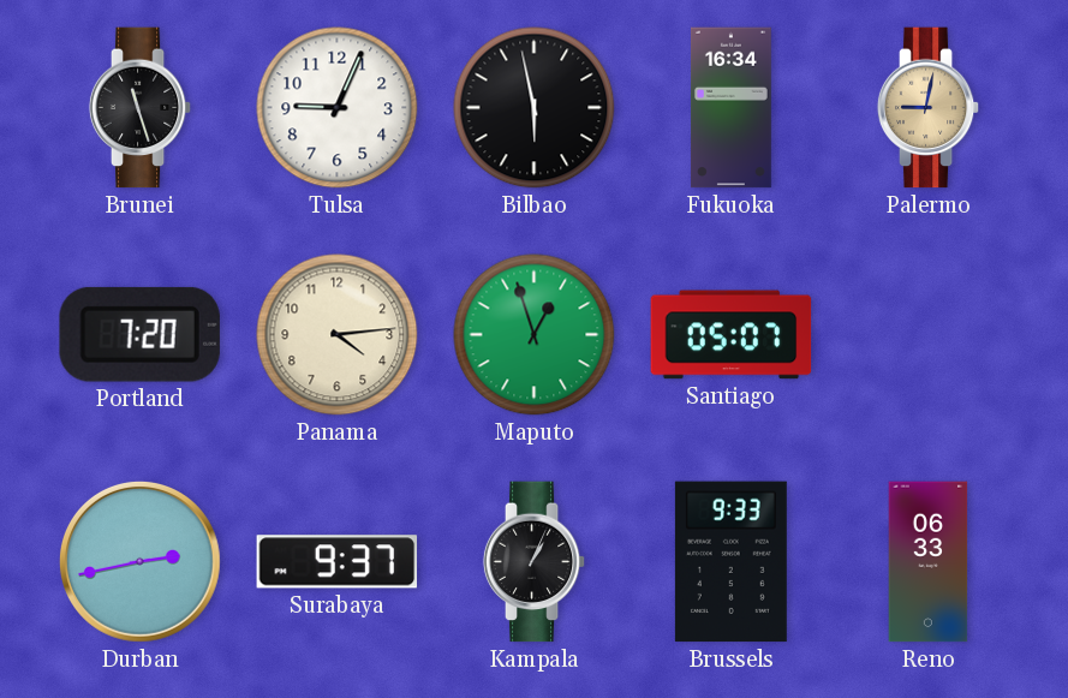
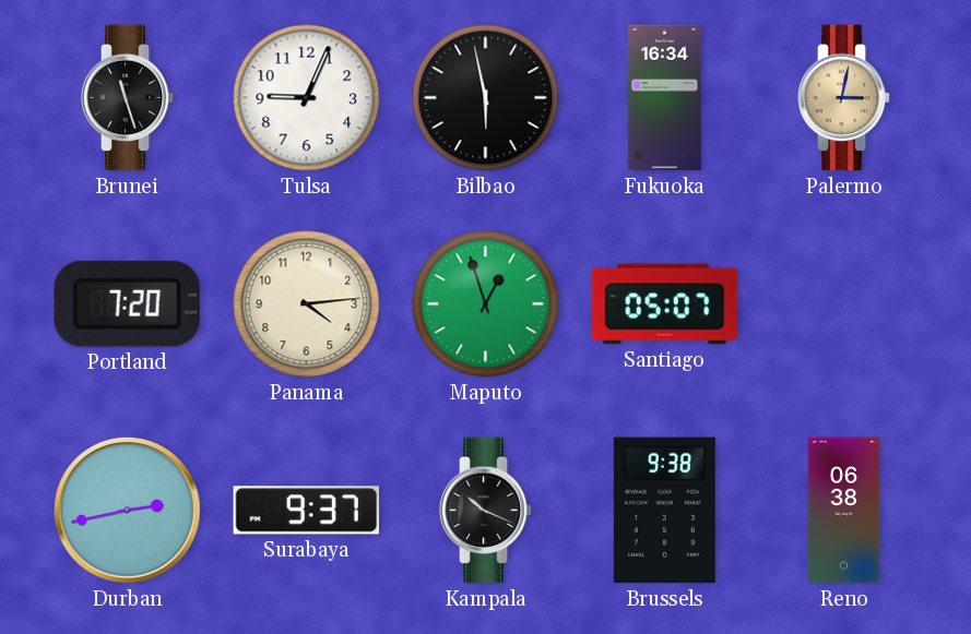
Palermo: 9:02 -> 3:02 (844, 98)
Kampala: 1:04 -> 10:19 (486, 511)
Brussels: 9:33 -> 9:38 (664, 511)
Reno: 06:33 -> 06:38 (844, 511)
